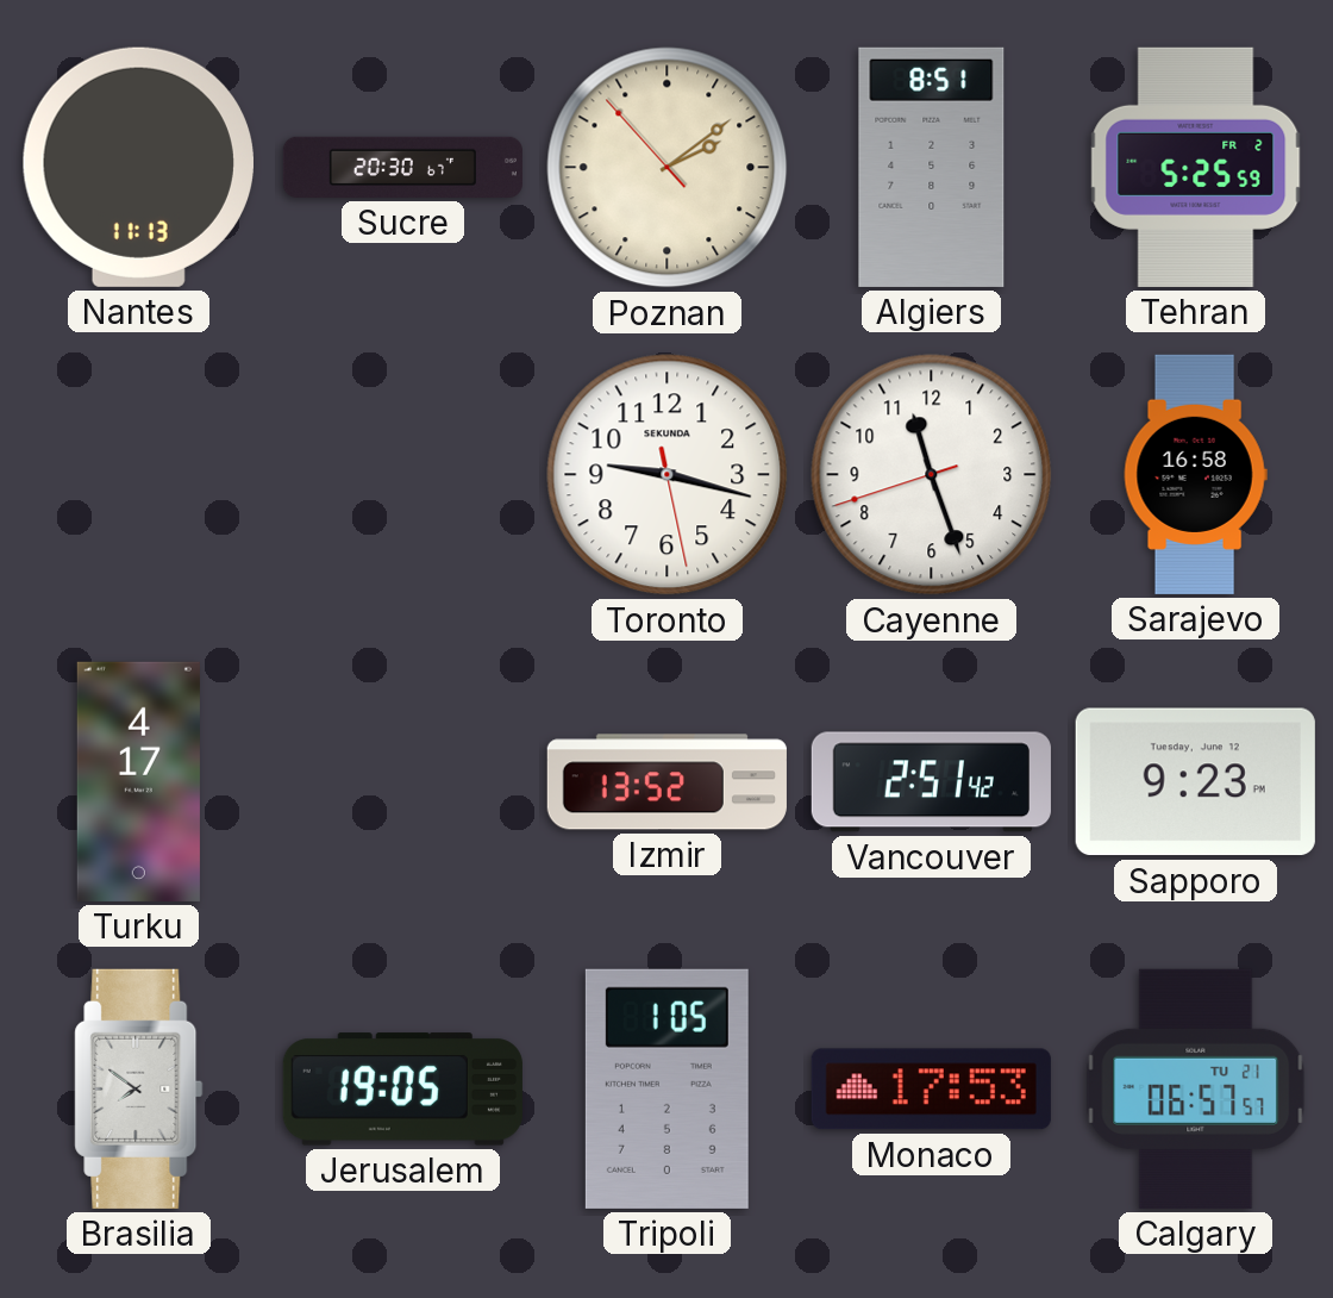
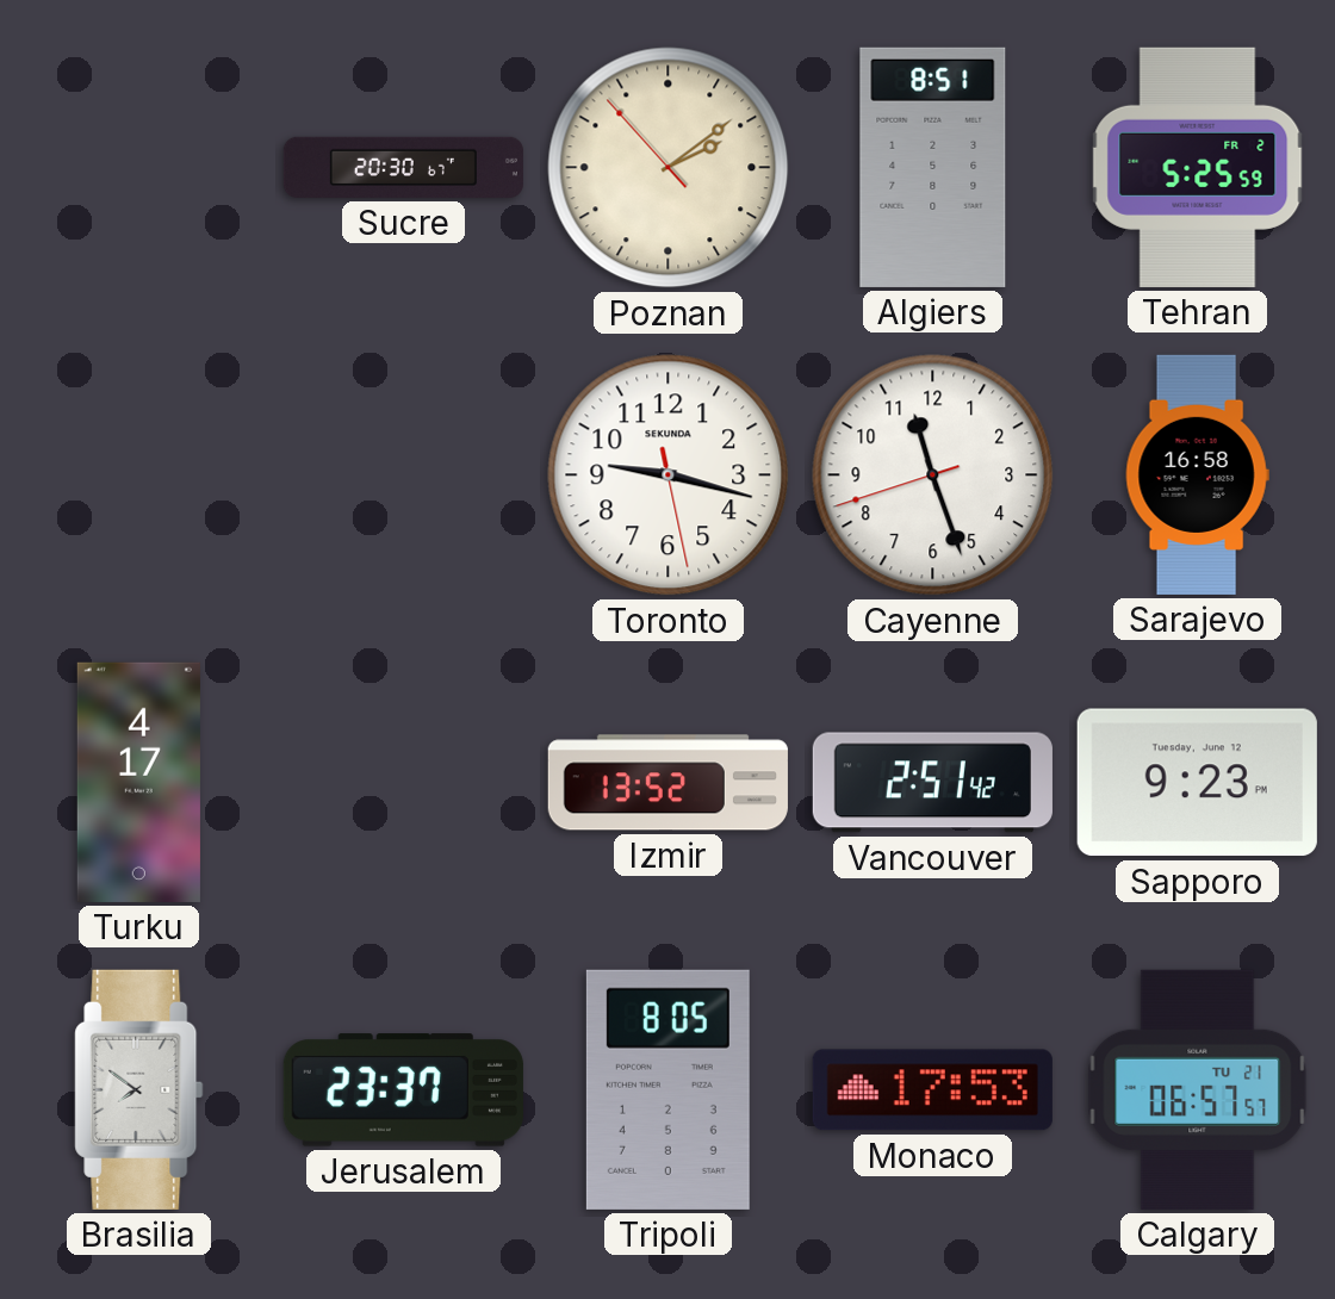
Nantes: 11:13 -> none (138, 167)
Jerusalem: 19:05 -> 23:37 (403, 1090)
Tripoli: 1:05 -> 8:05 (667, 1089)
